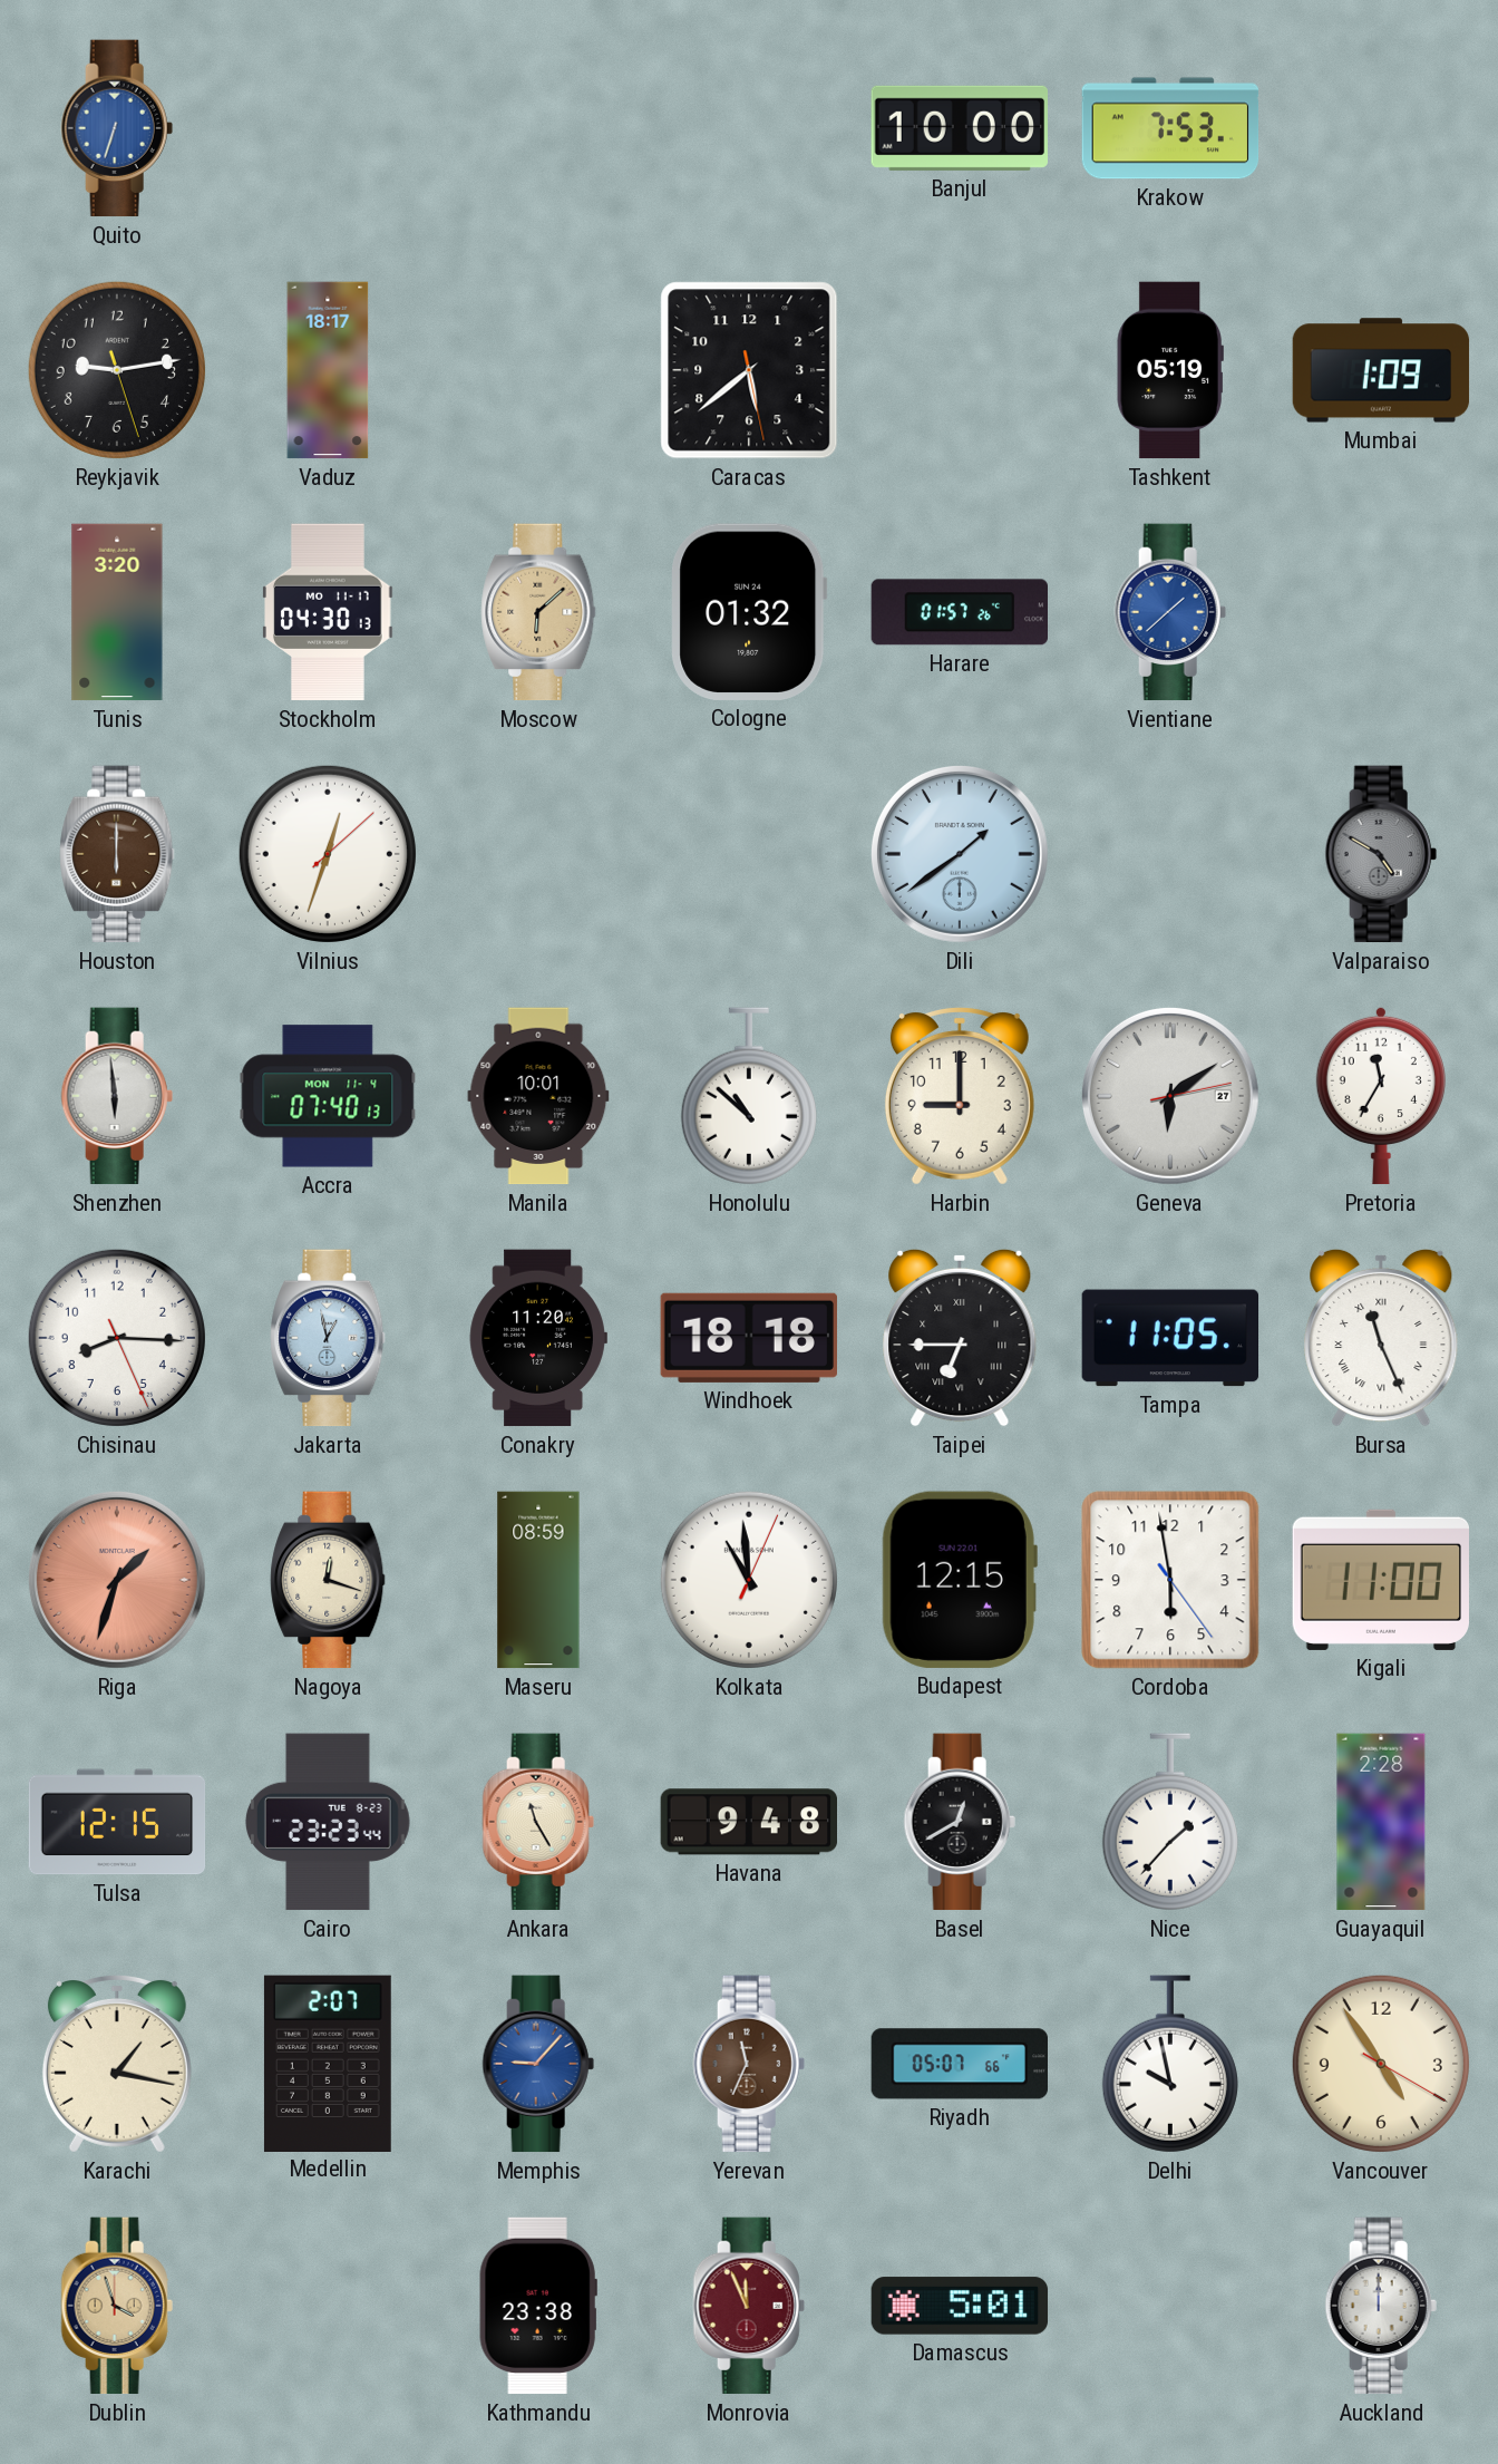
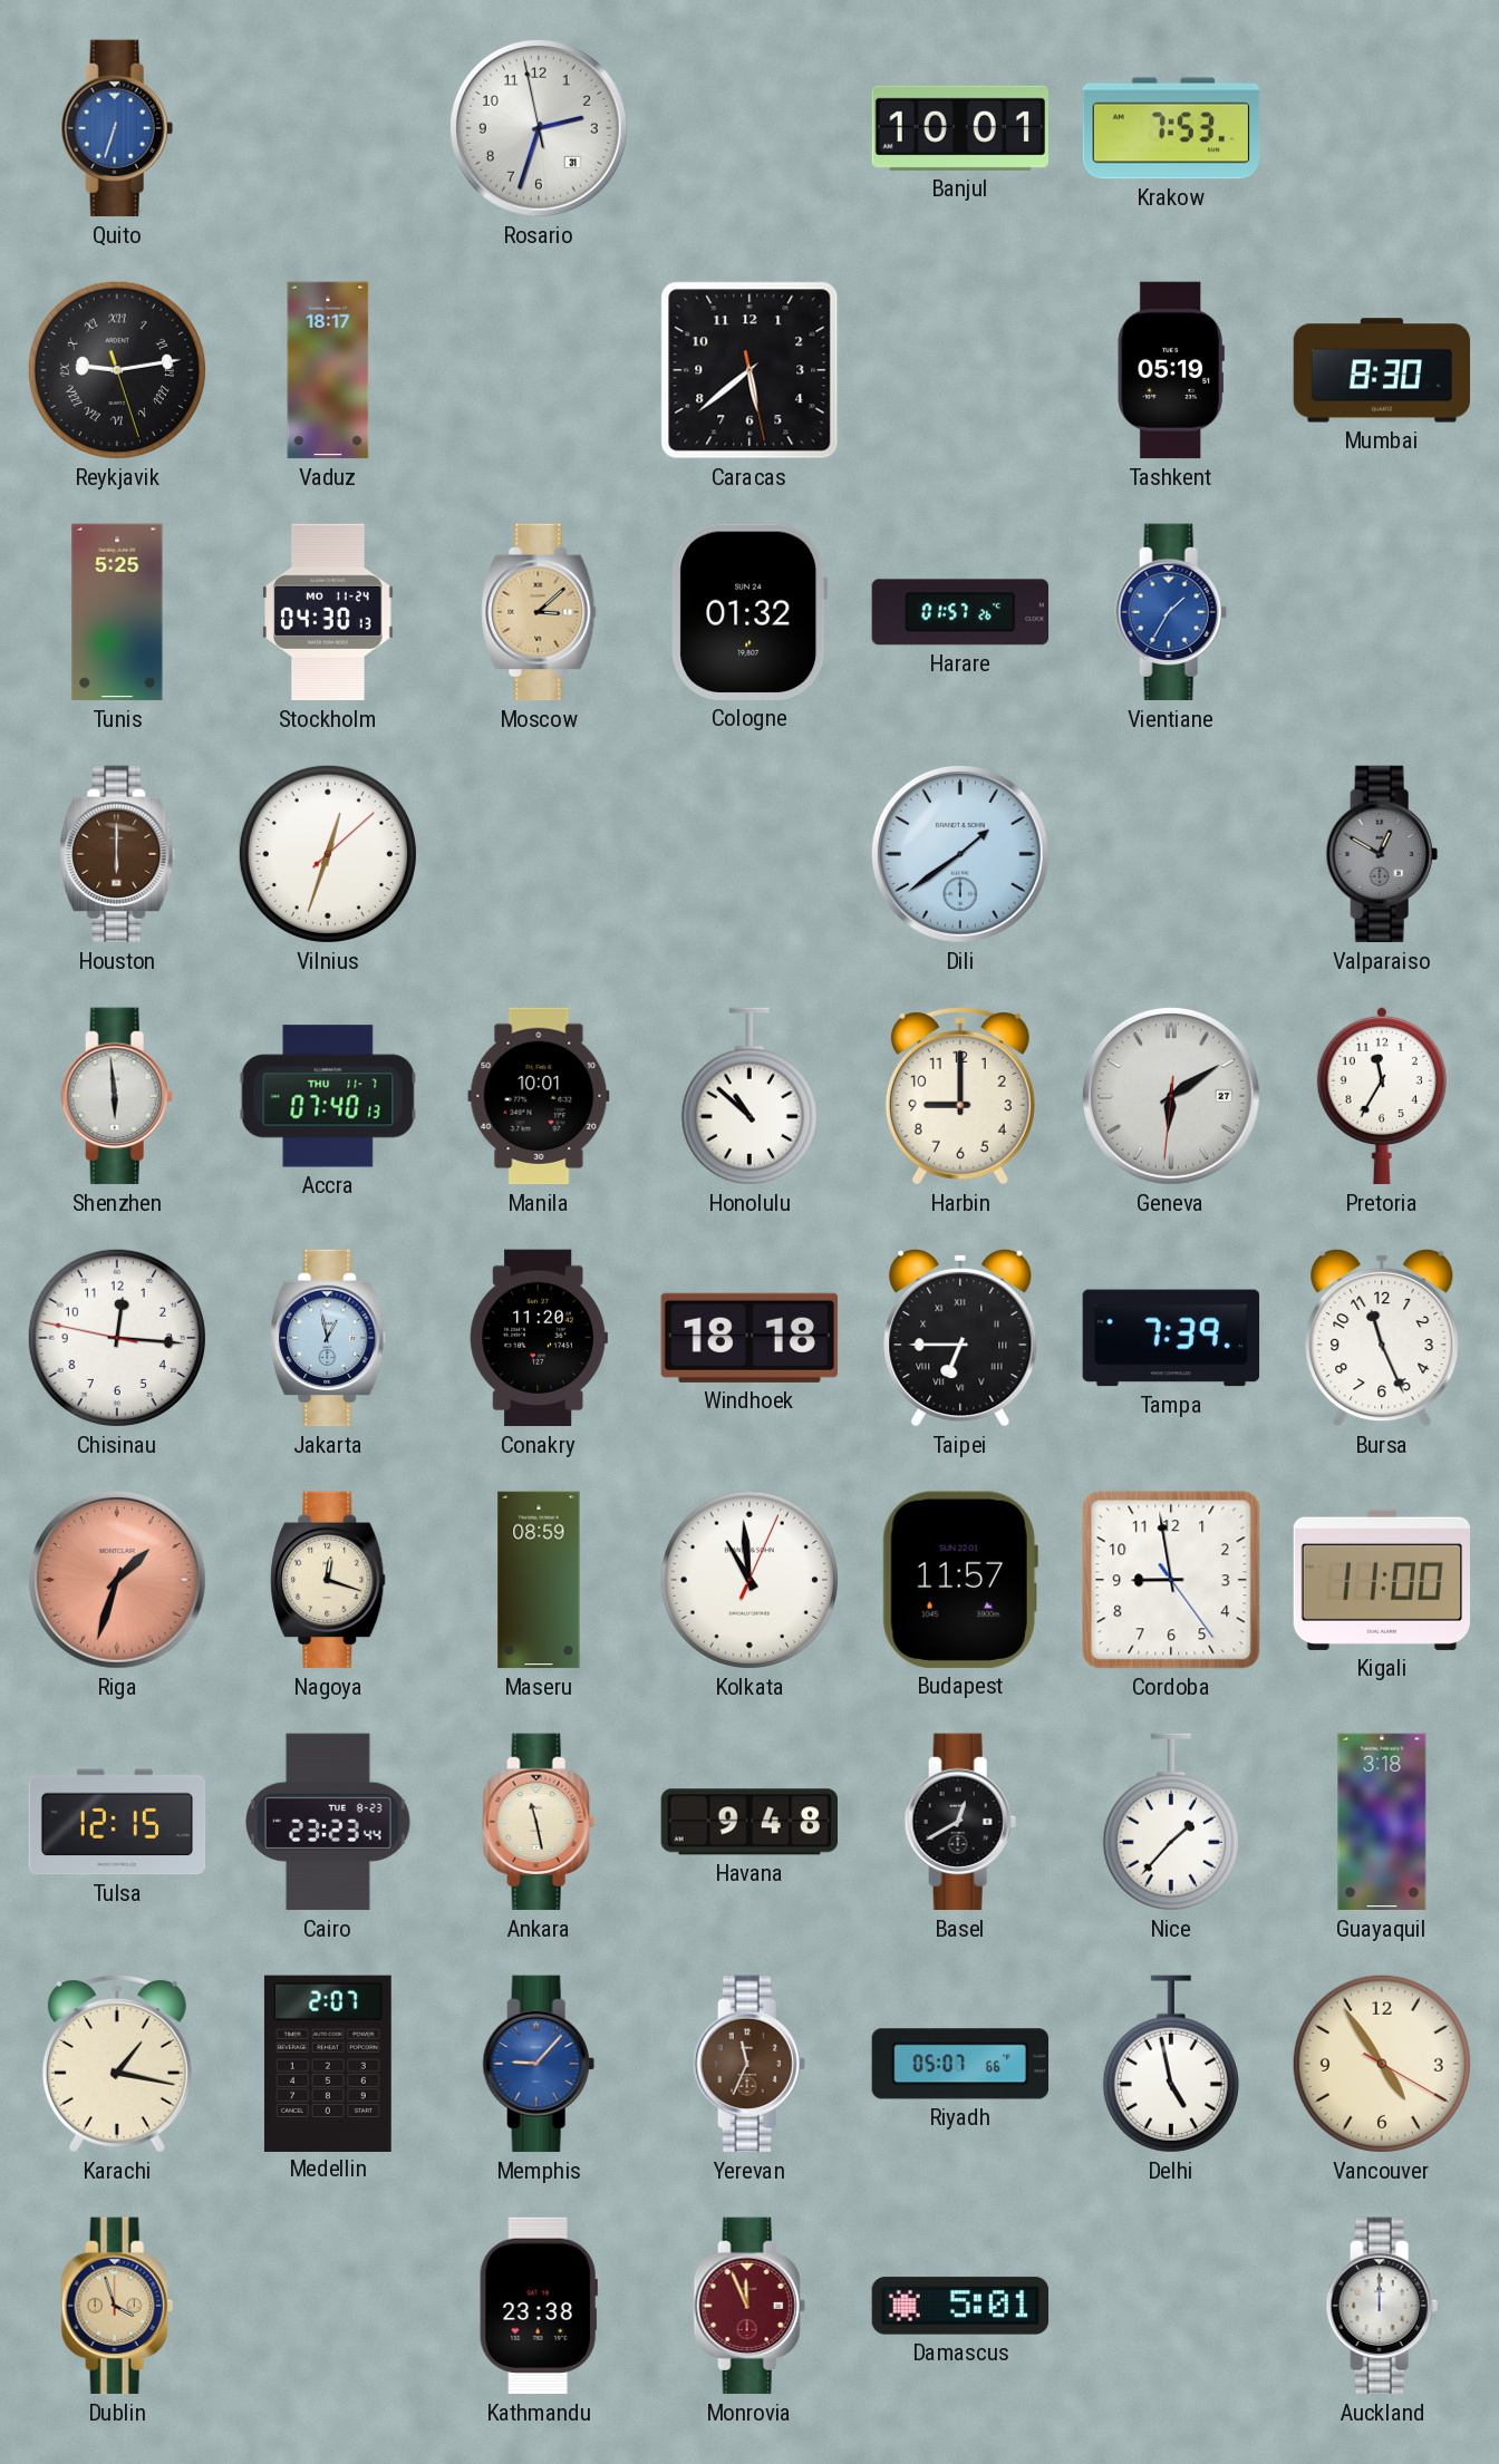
Rosario: none -> 2:32 (539, 128)
Banjul: 10:00 -> 10:01 (959, 128)
Reykjavik numerals: Arabic -> Roman (117, 370)
Mumbai: 1:09 -> 8:30 (1382, 370)
Tunis: 3:20 -> 5:25 (117, 612)
Stockholm date: MO 11-17 -> MO 11-24 (329, 612)
Moscow: 6:08 -> 3:08 (539, 612)
Vientiane: 1:38 -> 1:35 (1171, 612)
Valparaiso: 4:50 -> 12:50 (1382, 854)
Accra date: MON 11-4 -> THU 11-7 (328, 1096)
Geneva: 6:09:13 -> 6:09:31 (1171, 1096)
Chisinau: 8:15 -> 12:15 (117, 1338)
Tampa: 11:05 -> 7:39 (1171, 1338)
Bursa numerals: Roman -> Arabic (1382, 1338)
Budapest: 12:15 -> 11:57 (960, 1580)
Cordoba: 5:58 -> 8:58 (1171, 1580)
Ankara: 11:25 -> 11:28 (539, 1822)
Guayaquil: 2:28 -> 3:18 (1382, 1822)
Delhi: 9:58 -> 4:58 (1171, 2064)
